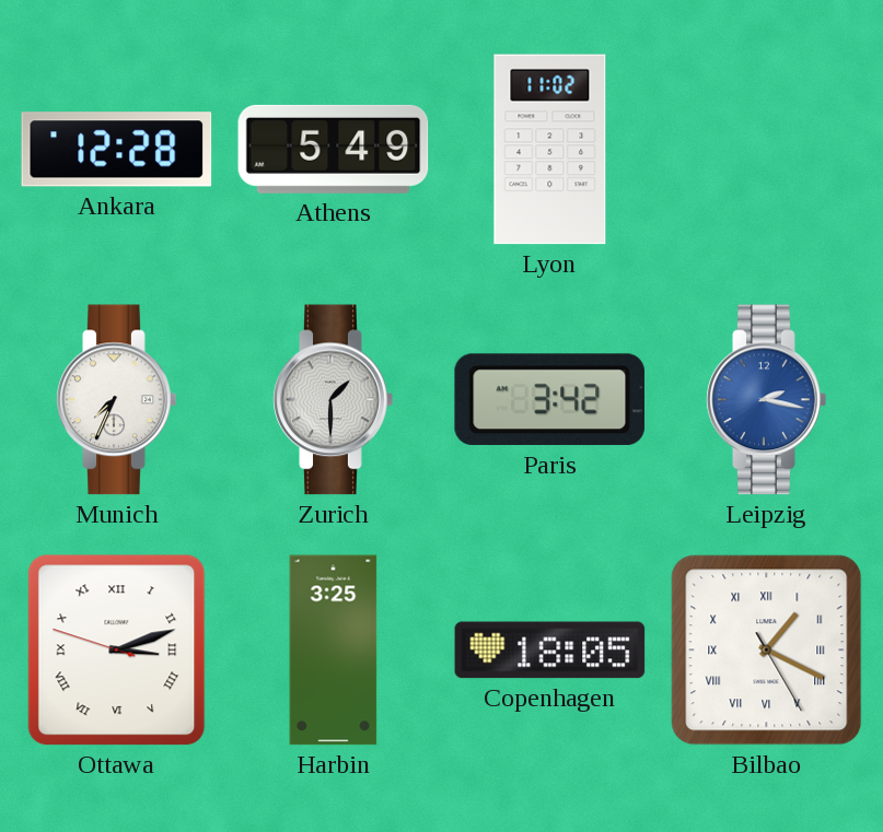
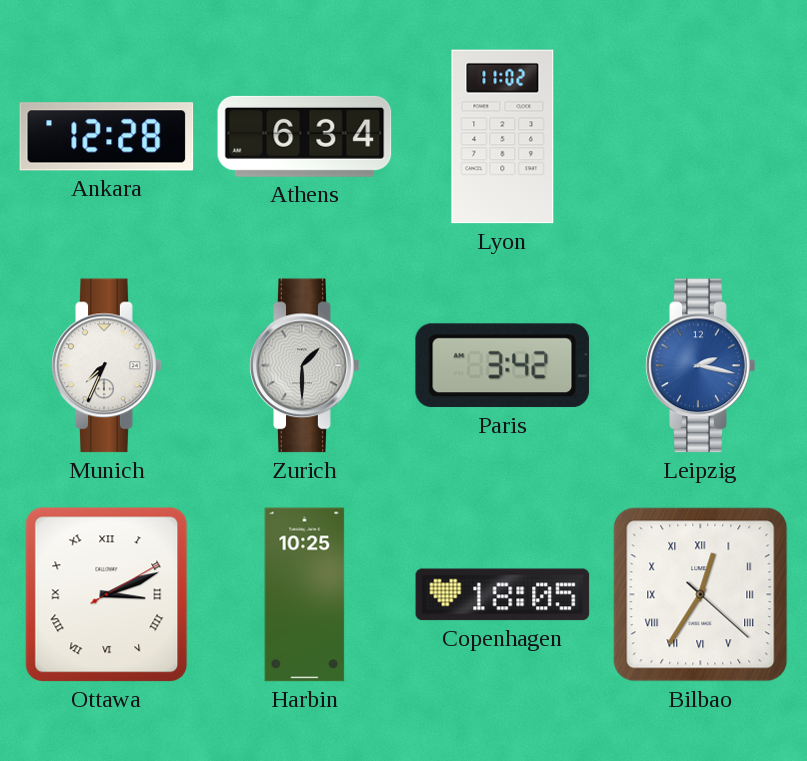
Athens: 5:49 -> 6:34 (305, 136)
Ottawa: 3:11:48 -> 3:11:10 (107, 595)
Harbin: 3:25 -> 10:25 (305, 595)
Bilbao: 1:19 -> 12:35 (701, 595)
